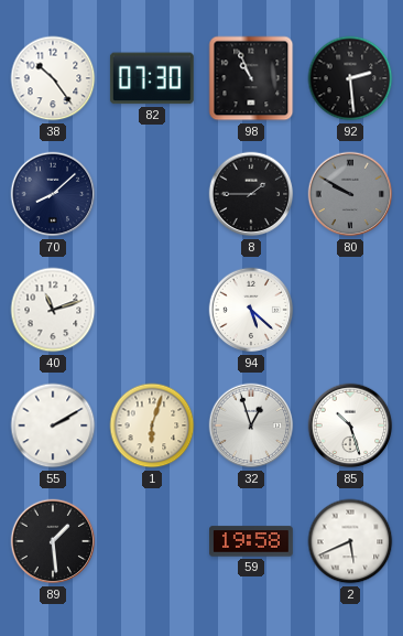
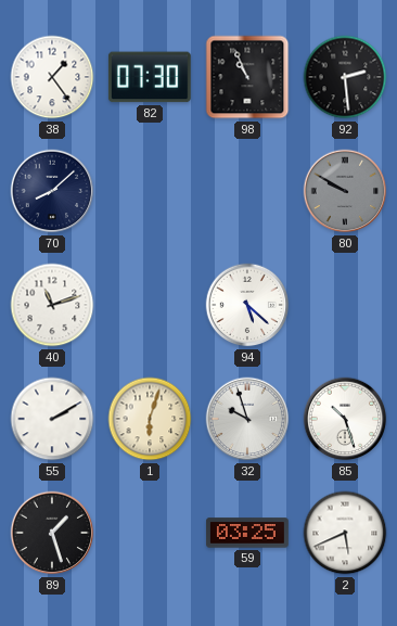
38: 10:24 -> 1:24 (52, 77)
8: 1:45 -> none (251, 194)
32: 12:57 -> 9:57 (247, 419)
89: 1:29 -> 1:27 (52, 533)
59: 19:58 -> 03:25 (248, 533)
